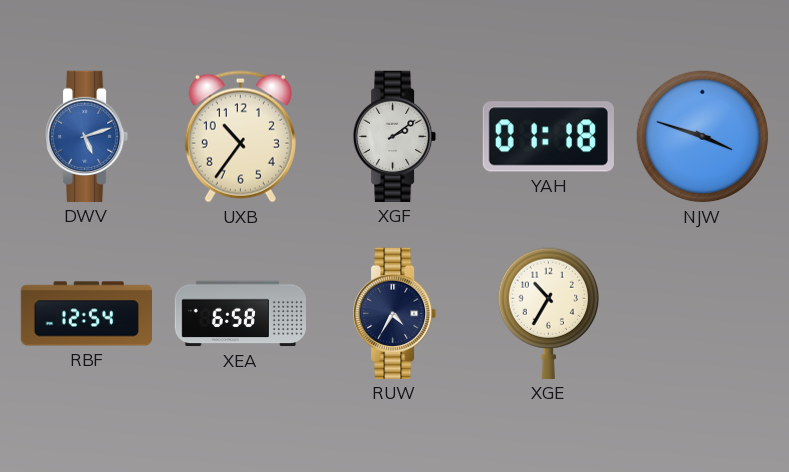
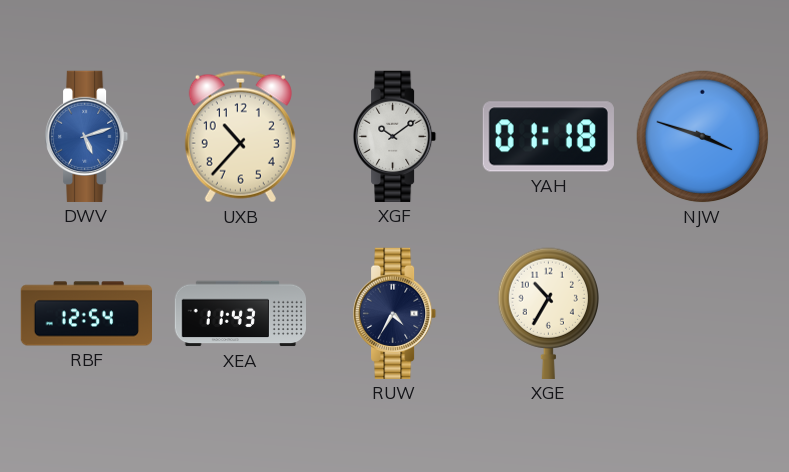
UXB: 10:36 -> 10:37 (240, 137)
XGF: 2:09 -> 10:09 (396, 136)
XEA: 6:58 -> 11:43 (240, 314)
